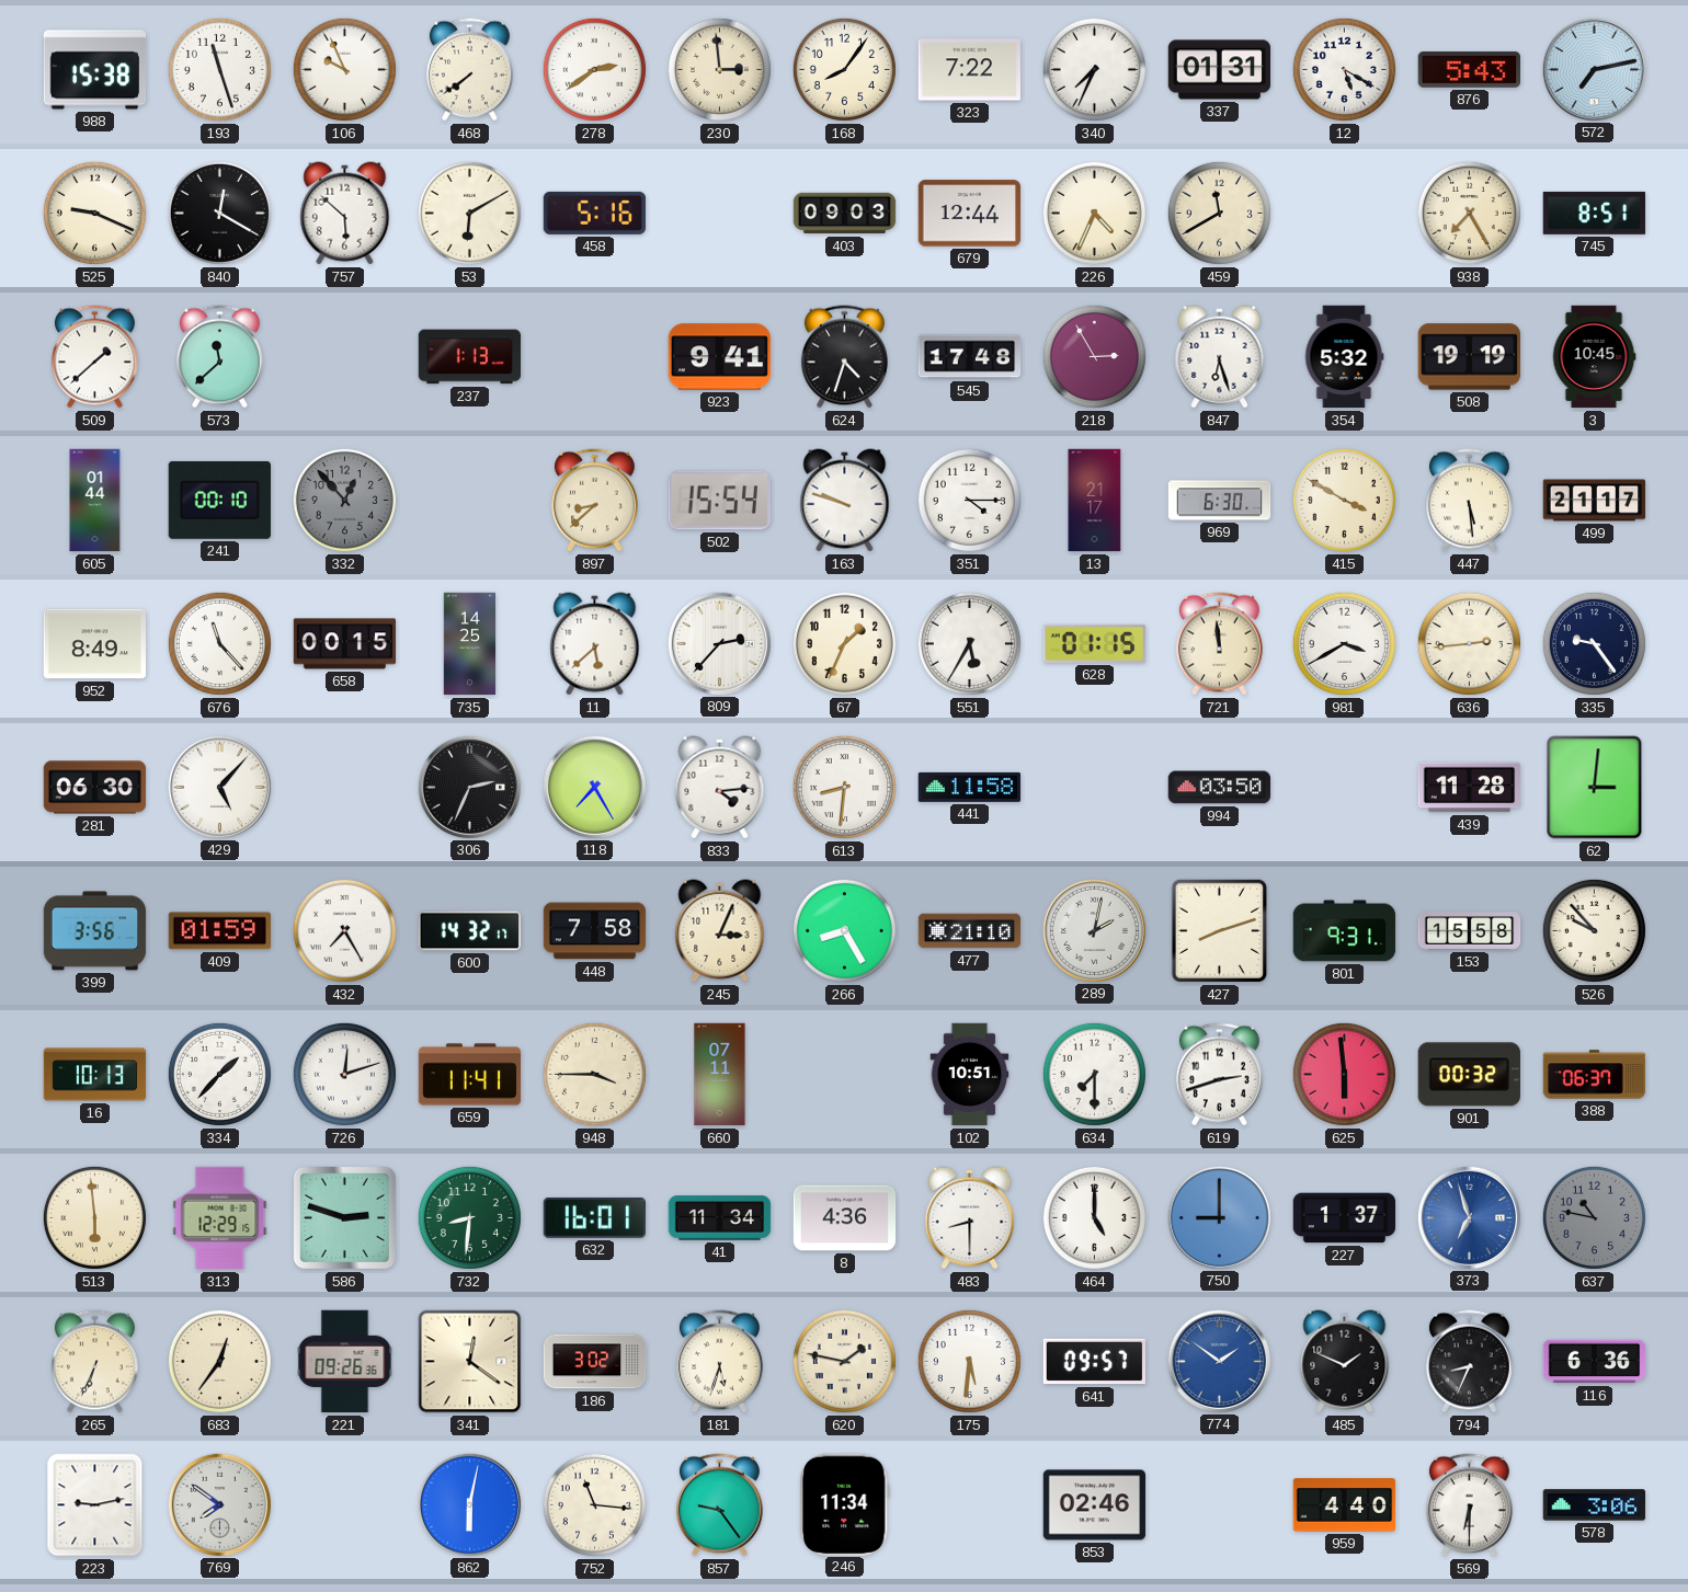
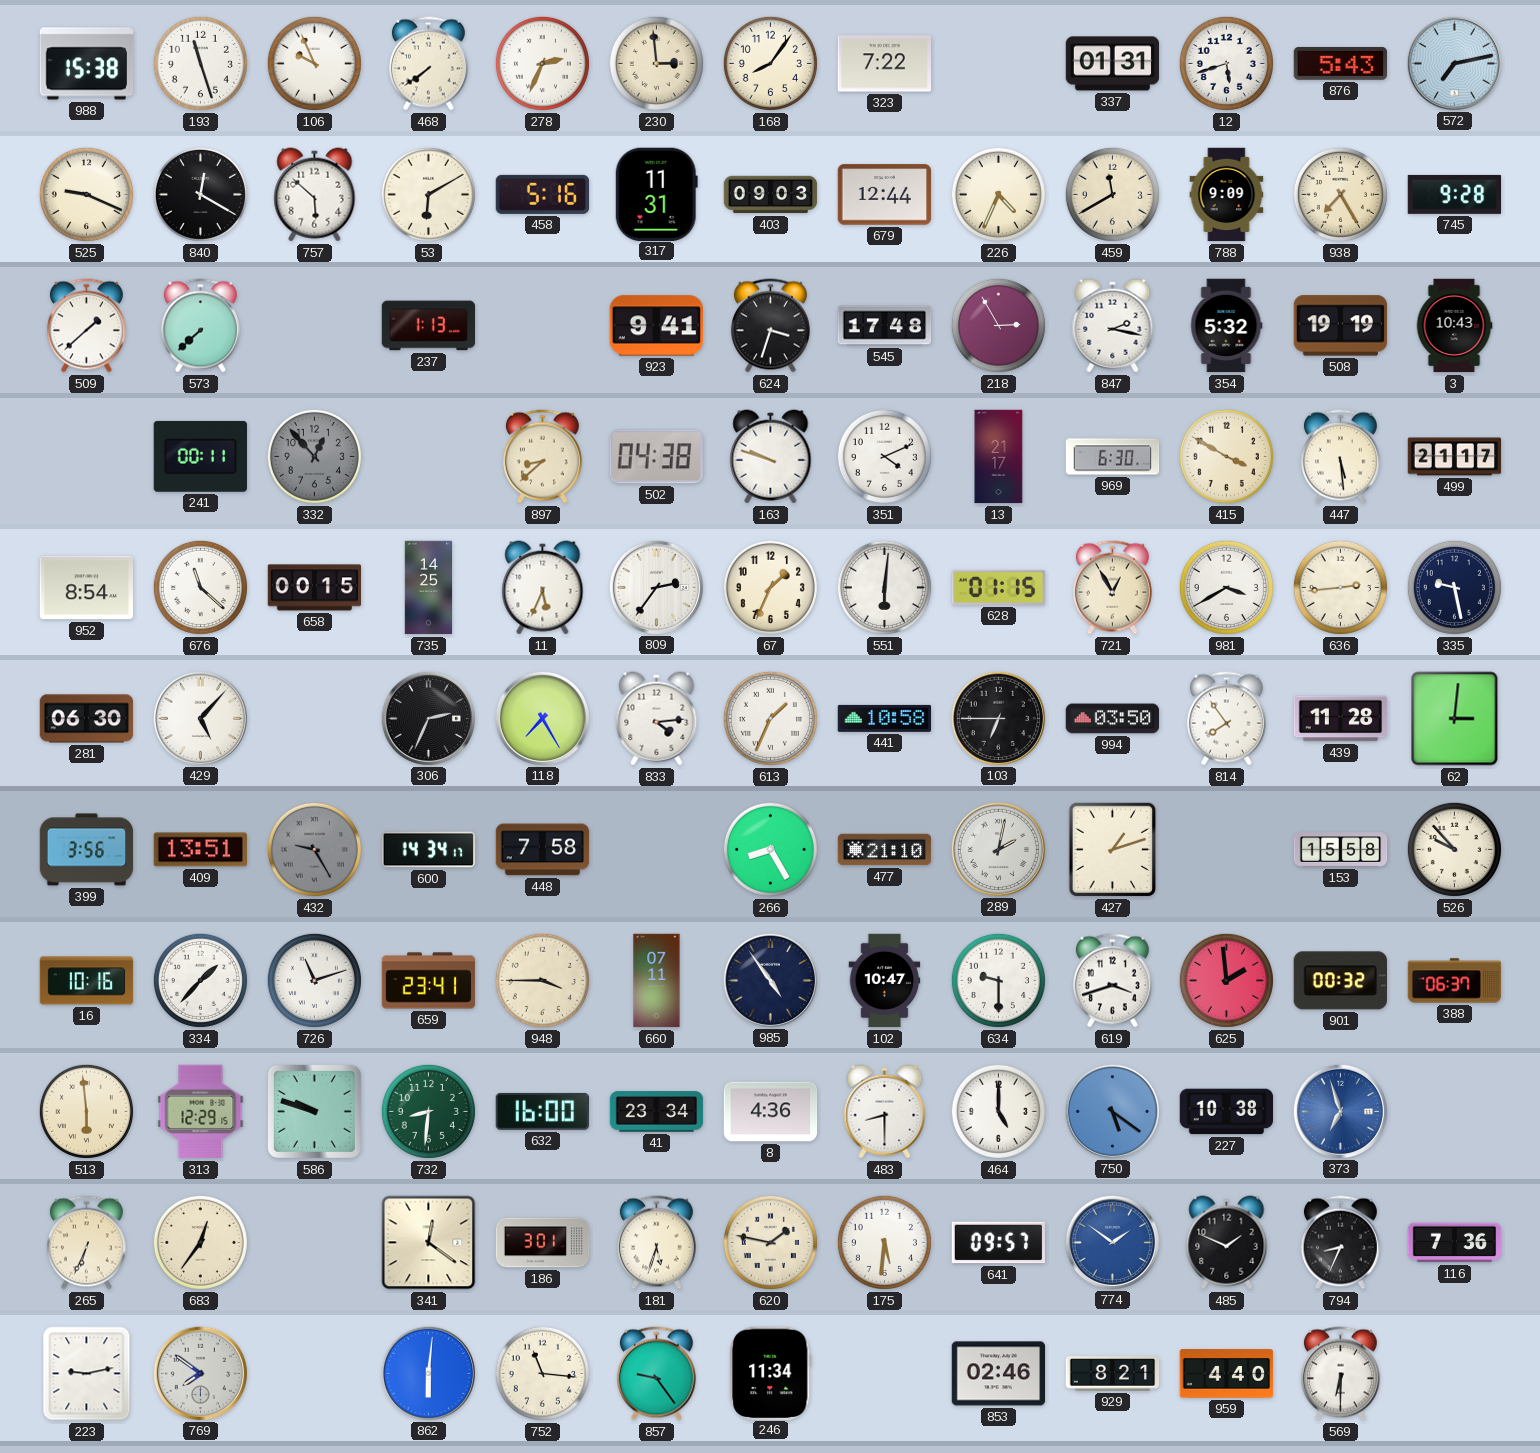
278: 2:39 -> 2:34 (542, 63)
340: 7:34 -> none (1094, 69)
12: 5:20 -> 5:42 (1226, 63)
317: none -> 11:31 (656, 194)
788: none -> 9:09 (1227, 195)
745: 8:51 -> 9:28 (1455, 194)
573: 11:38 -> 7:38 (200, 326)
624: 4:33 -> 3:33 (770, 326)
847: 6:27 -> 2:17 (1113, 326)
3: 10:45 -> 10:43 (1454, 326)
605: 01:44 -> none (95, 501)
241: 00:10 -> 00:11 (200, 456)
502: 15:54 -> 04:38 (656, 457)
351: 4:15 -> 4:11 (884, 456)
952: 8:49 -> 8:54 (87, 588)
676: 11:23 -> 11:22 (200, 587)
11: 5:38 -> 5:34 (543, 588)
809: 2:37 -> 2:36 (656, 587)
551: 5:35 -> 6:01 (884, 587)
721: 11:59 -> 12:55 (1112, 588)
335: 9:24 -> 9:28 (1454, 587)
613: 8:31 -> 1:34 (770, 718)
441: 11:58 -> 10:58 (885, 718)
103: none -> 6:45 (998, 718)
814: none -> 7:54 (1226, 719)
409: 01:59 -> 13:51 (200, 850)
432: 7:25 -> 9:25 (314, 849)
432 dial: white -> grey (314, 849)
600: 14:32 -> 14:34 (429, 850)
245: 3:04 -> none (720, 931)
427: 8:12 -> 1:12 (1113, 850)
801: 9:31 -> none (1345, 931)
16: 10:13 -> 10:16 (87, 981)
726: 12:12 -> 11:12 (314, 980)
659: 11:41 -> 23:41 (429, 981)
985: none -> 4:54 (770, 980)
102: 10:51 -> 10:47 (885, 981)
634: 7:30 -> 9:30 (998, 980)
619: 2:42 -> 3:42 (1112, 981)
625: 5:59 -> 1:59 (1226, 980)
586: 2:48 -> 9:48 (314, 1111)
632: 16:01 -> 16:00 (542, 1111)
41: 11:34 -> 23:34 (657, 1112)
750: 9:00 -> 5:21 (1112, 1111)
227: 1:37 -> 10:38 (1227, 1112)
637: 10:47 -> none (1594, 1217)
221: 09:26 -> none (345, 1362)
186: 3:02 -> 3:01 (543, 1243)
116: 6:36 -> 7:36 (1455, 1243)
862: 6:02 -> 6:01 (428, 1373)
929: none -> 8:21 (1113, 1374)
578: 3:06 -> none (1595, 1505)
